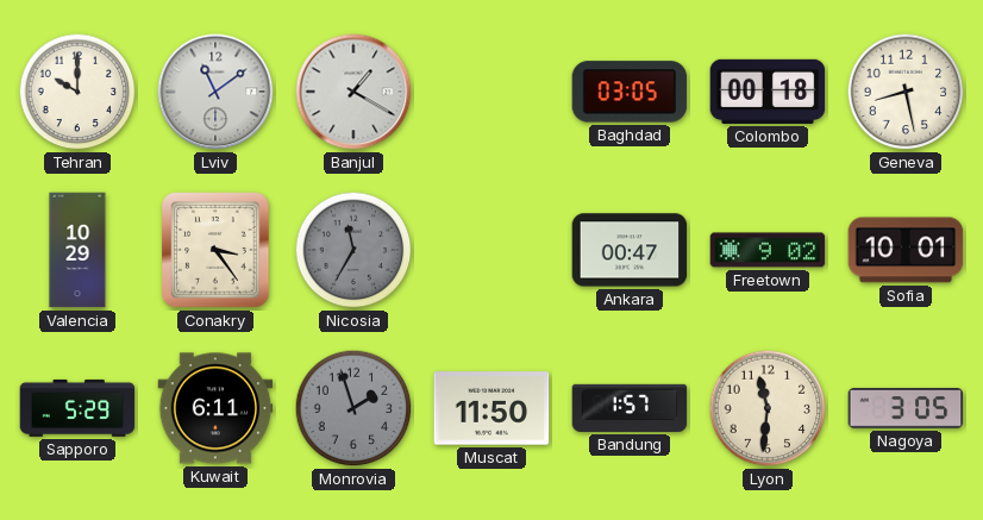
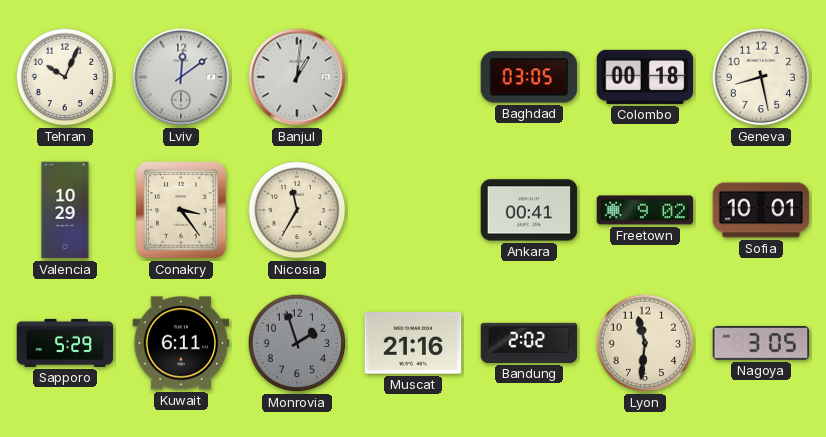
Tehran: 10:00 -> 10:04 (65, 77)
Lviv: 11:09 -> 12:09 (181, 77)
Banjul: 1:20 -> 1:01 (297, 77)
Nicosia dial: grey -> cream (297, 210)
Ankara: 00:47 -> 00:41 (529, 210)
Muscat: 11:50 -> 21:16 (413, 343)
Bandung: 1:57 -> 2:02 (529, 343)
